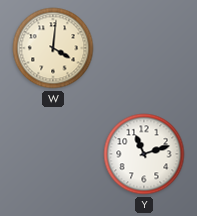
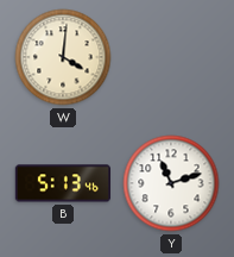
B: none -> 5:13 (62, 183)
